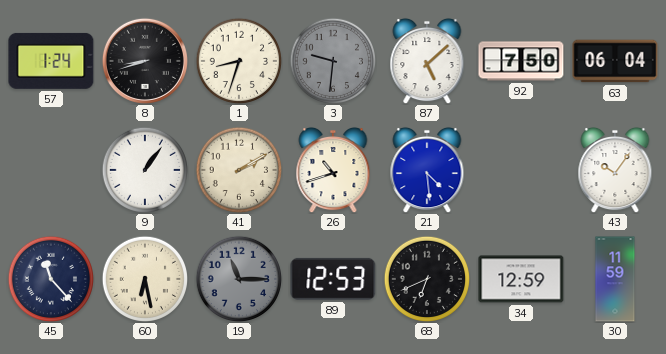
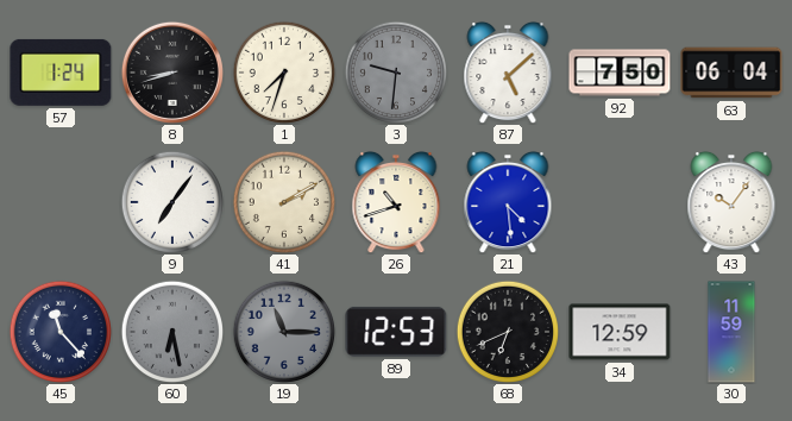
1: 8:33 -> 7:33 (283, 71)
9: 1:06 -> 7:06 (171, 201)
60 dial: cream -> grey (171, 331)
